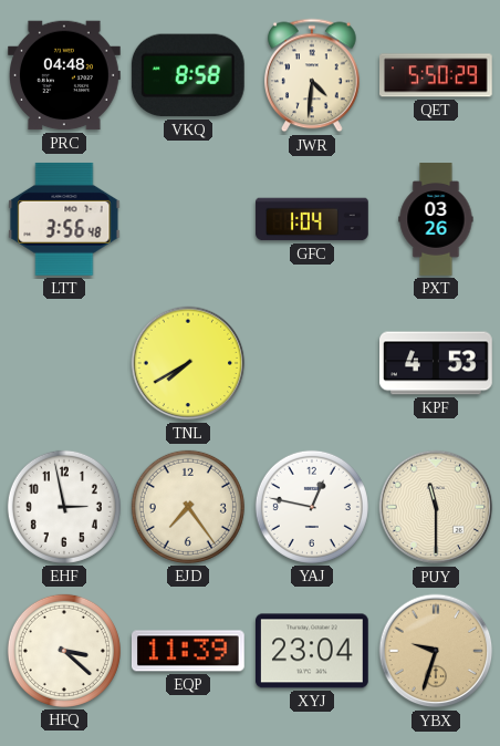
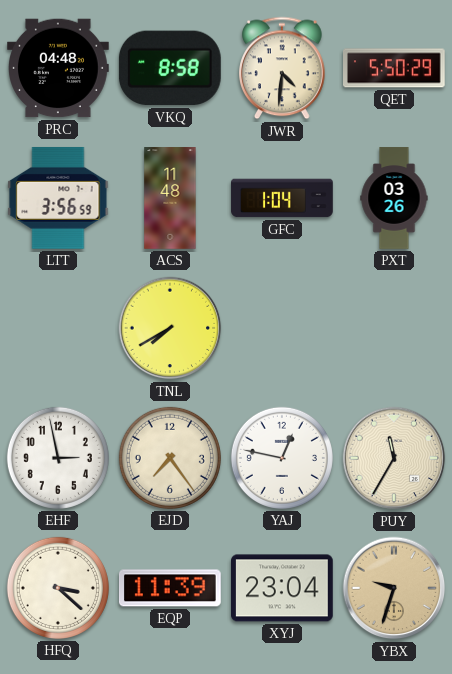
LTT: 3:56:48 -> 3:56:59 (58, 198)
ACS: none -> 11:48 (170, 198)
KPF: 4:53 -> none (436, 363)
PUY: 11:30 -> 11:35 (394, 458)
